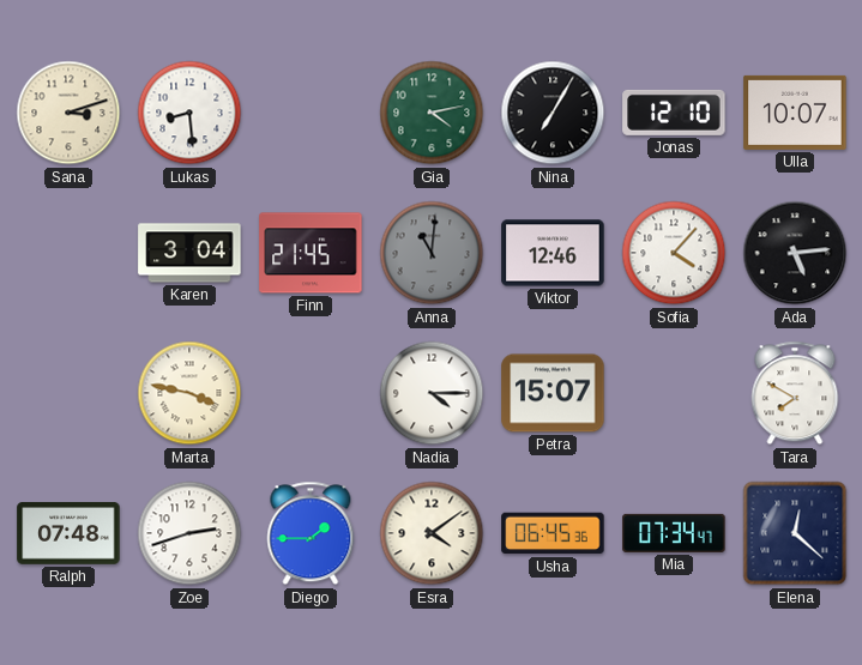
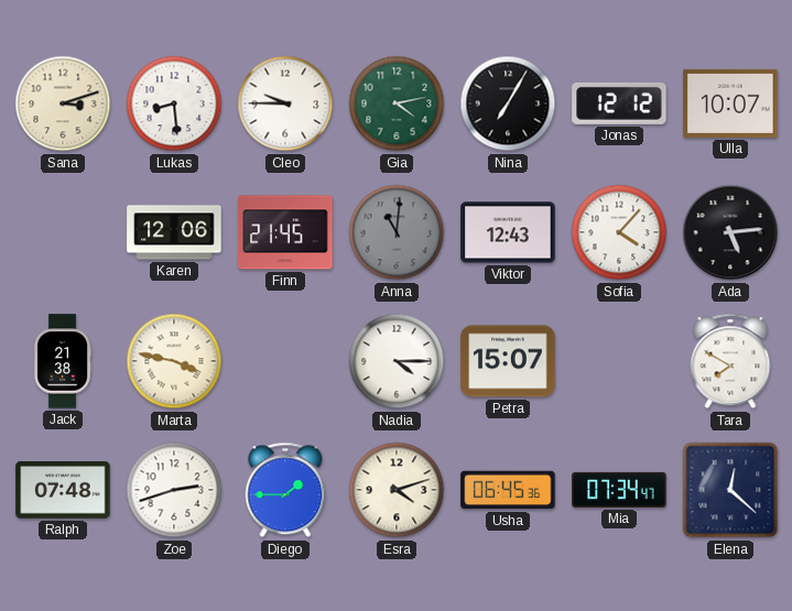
Cleo: none -> 9:45 (285, 103)
Jonas: 12:10 -> 12:12 (619, 103)
Karen: 3:04 -> 12:06 (174, 232)
Viktor: 12:46 -> 12:43 (508, 232)
Jack: none -> 21:38 (63, 361)
Esra: 4:09 -> 4:12 (397, 490)
